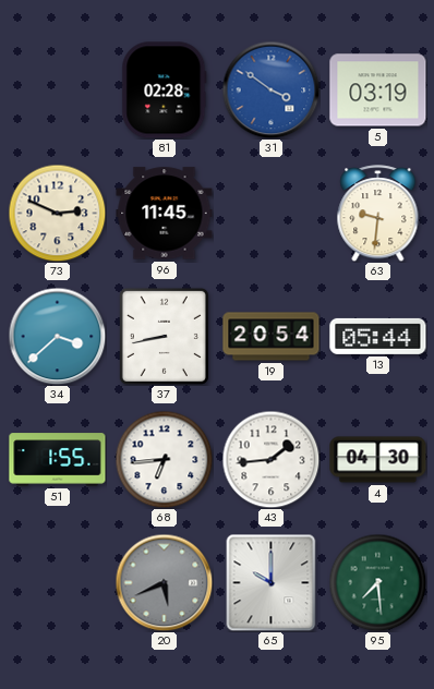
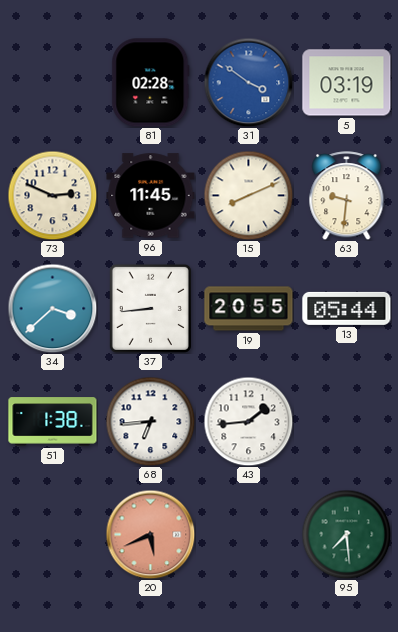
15: none -> 8:11 (248, 195)
37: 8:43 -> 8:44 (150, 308)
19: 20:54 -> 20:55 (249, 309)
51: 1:55 -> 1:38 (53, 422)
4: 04:30 -> none (378, 460)
20 dial: grey -> salmon (150, 534)
65: 10:00 -> none (272, 582)
